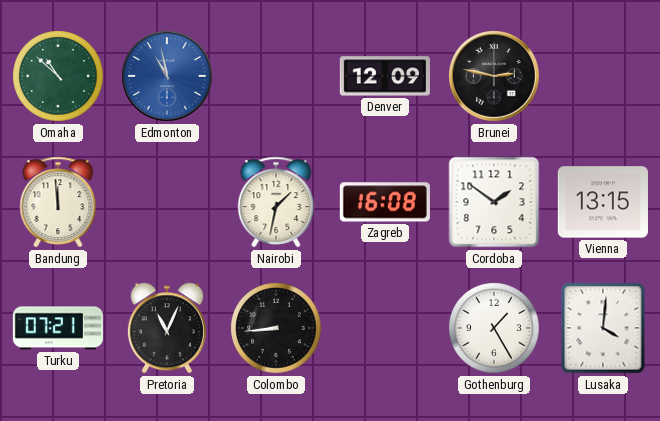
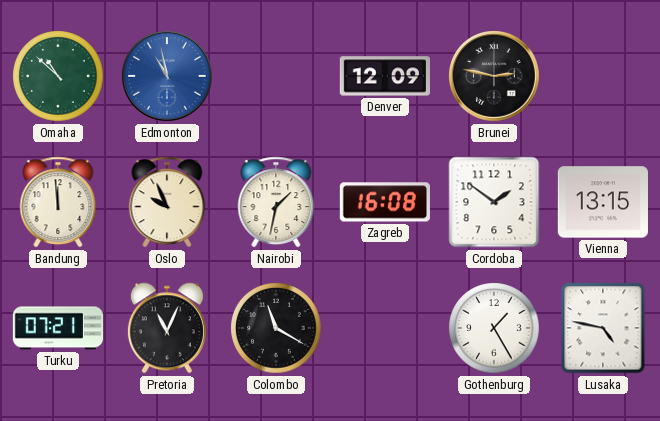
Oslo: none -> 9:56 (167, 202)
Colombo: 8:44 -> 11:20 (276, 328)
Lusaka: 4:01 -> 4:47 (603, 328)
